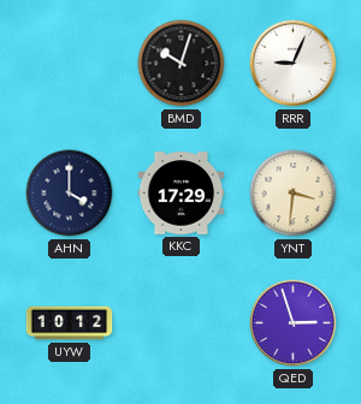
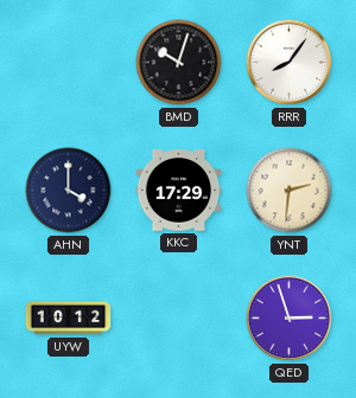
RRR: 9:04 -> 8:06 (290, 63)
YNT: 3:31 -> 2:31 (290, 191)
